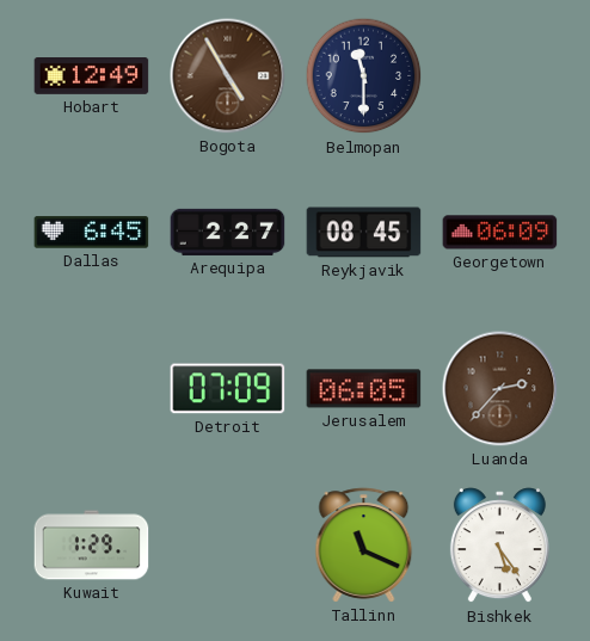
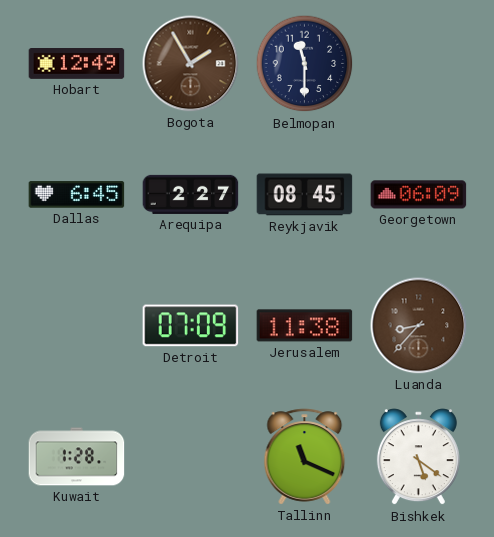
Bogota: 4:55 -> 1:55 (191, 64)
Jerusalem: 06:05 -> 11:38 (305, 326)
Luanda: 2:37 -> 8:37 (419, 326)
Kuwait: 1:29 -> 1:28 (77, 457)
Bishkek: 5:24 -> 5:21 (418, 457)
